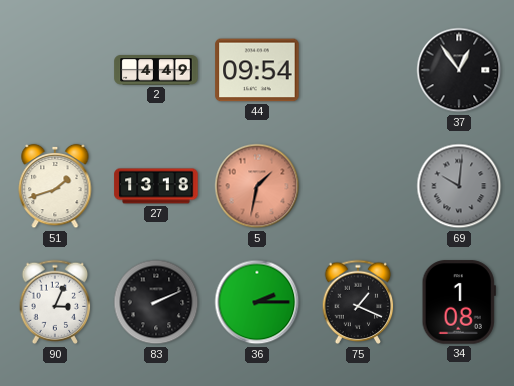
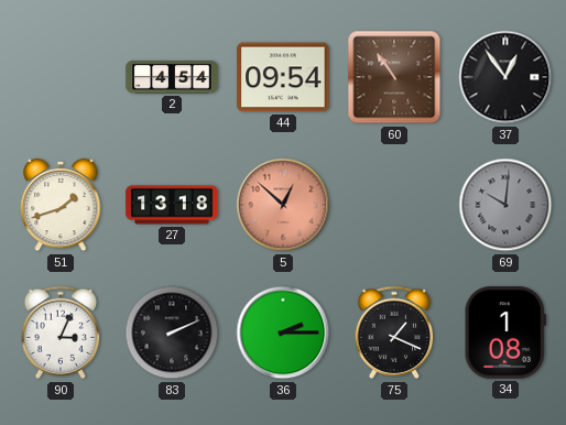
2: 4:49 -> 4:54 (172, 77)
60: none -> 10:54 (394, 77)
5: 1:32 -> 12:52 (283, 205)
